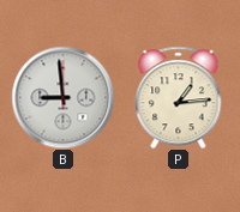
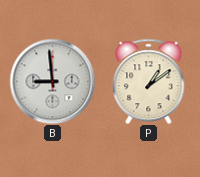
P: 1:14 -> 1:09 (149, 81)
